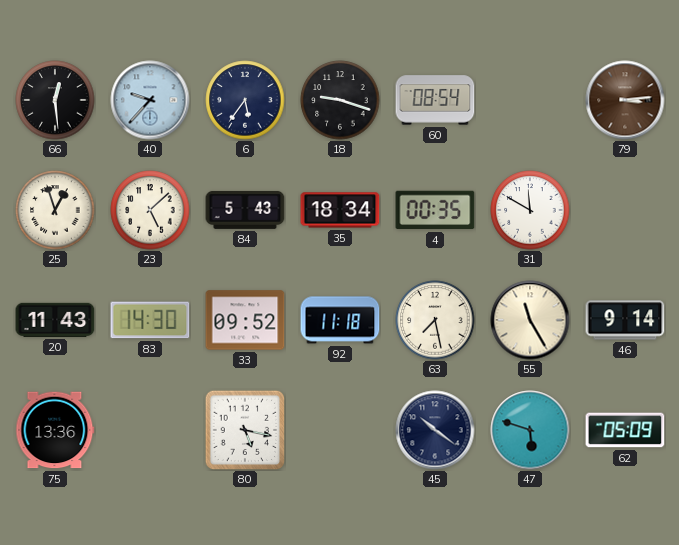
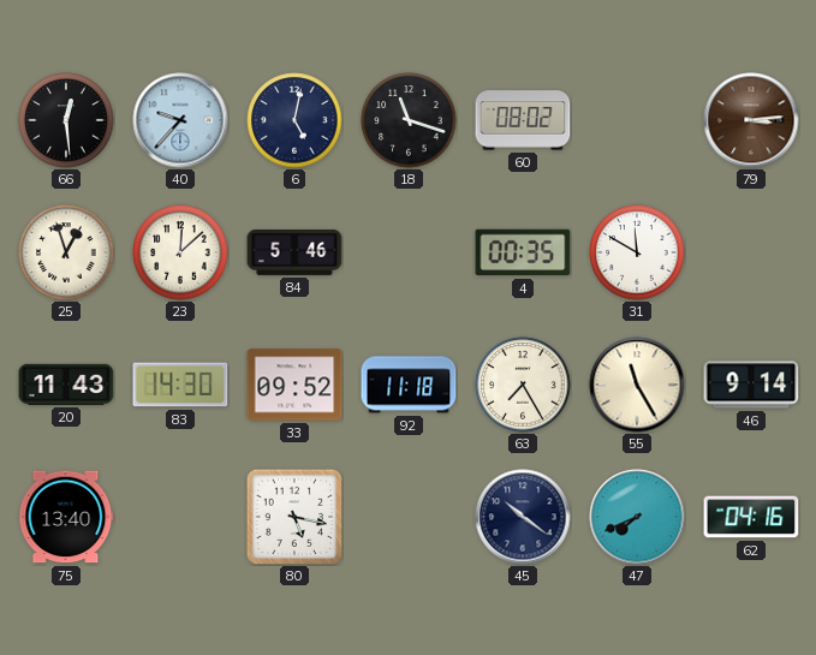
6: 5:36 -> 5:02 (294, 120)
18: 9:18 -> 11:18 (409, 120)
60: 08:54 -> 08:02 (523, 120)
23: 5:08 -> 12:08 (180, 252)
84: 5:43 -> 5:46 (294, 252)
35: 18:34 -> none (340, 210)
63: 7:28 -> 7:25 (523, 385)
75: 13:36 -> 13:40 (66, 517)
47: 5:48 -> 7:41 (637, 517)
62: 05:09 -> 04:16 (751, 517)
